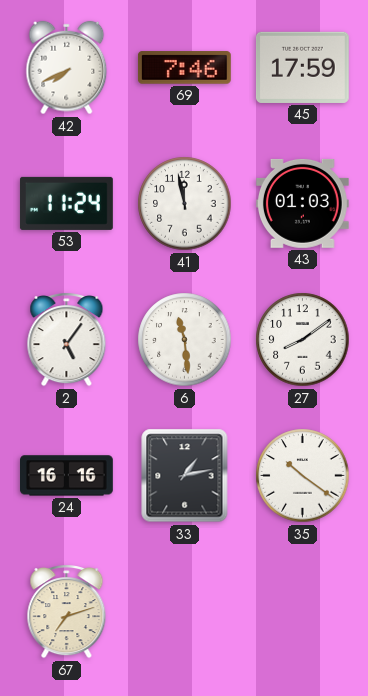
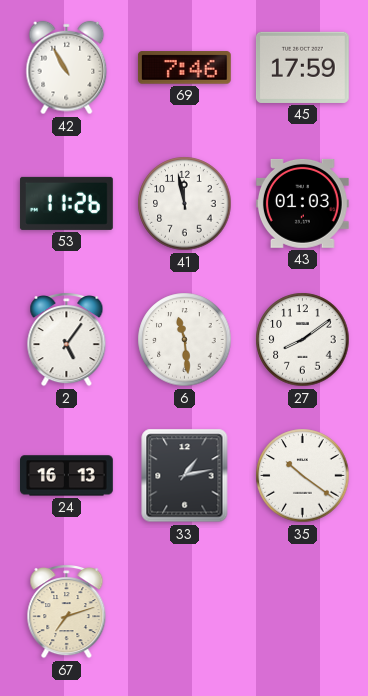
42: 7:41 -> 10:55 (67, 68)
53: 11:24 -> 11:26 (66, 203)
24: 16:16 -> 16:13 (67, 476)
